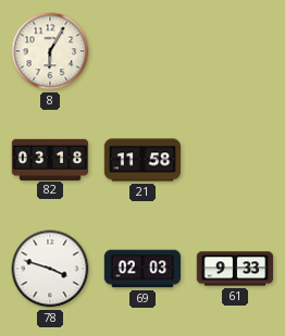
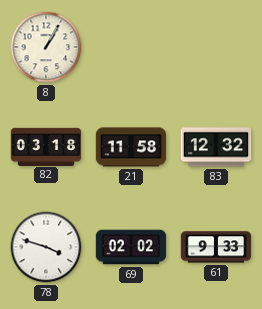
8: 6:05 -> 1:05 (46, 47)
83: none -> 12:32 (216, 147)
69: 02:03 -> 02:02 (131, 247)
